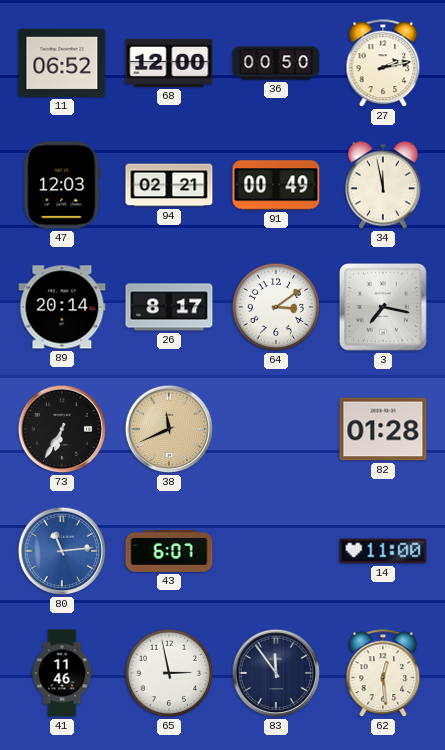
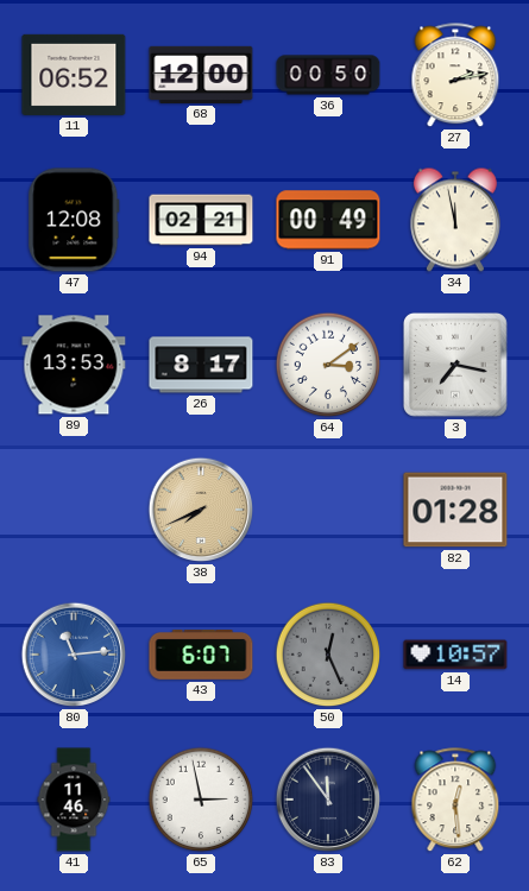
47: 12:03 -> 12:08 (74, 220)
89: 20:14 -> 13:53 (74, 365)
73: 6:35 -> none (62, 429)
38: 11:41 -> 7:41 (201, 510)
50: none -> 12:26 (328, 655)
14: 11:00 -> 10:57 (455, 655)
